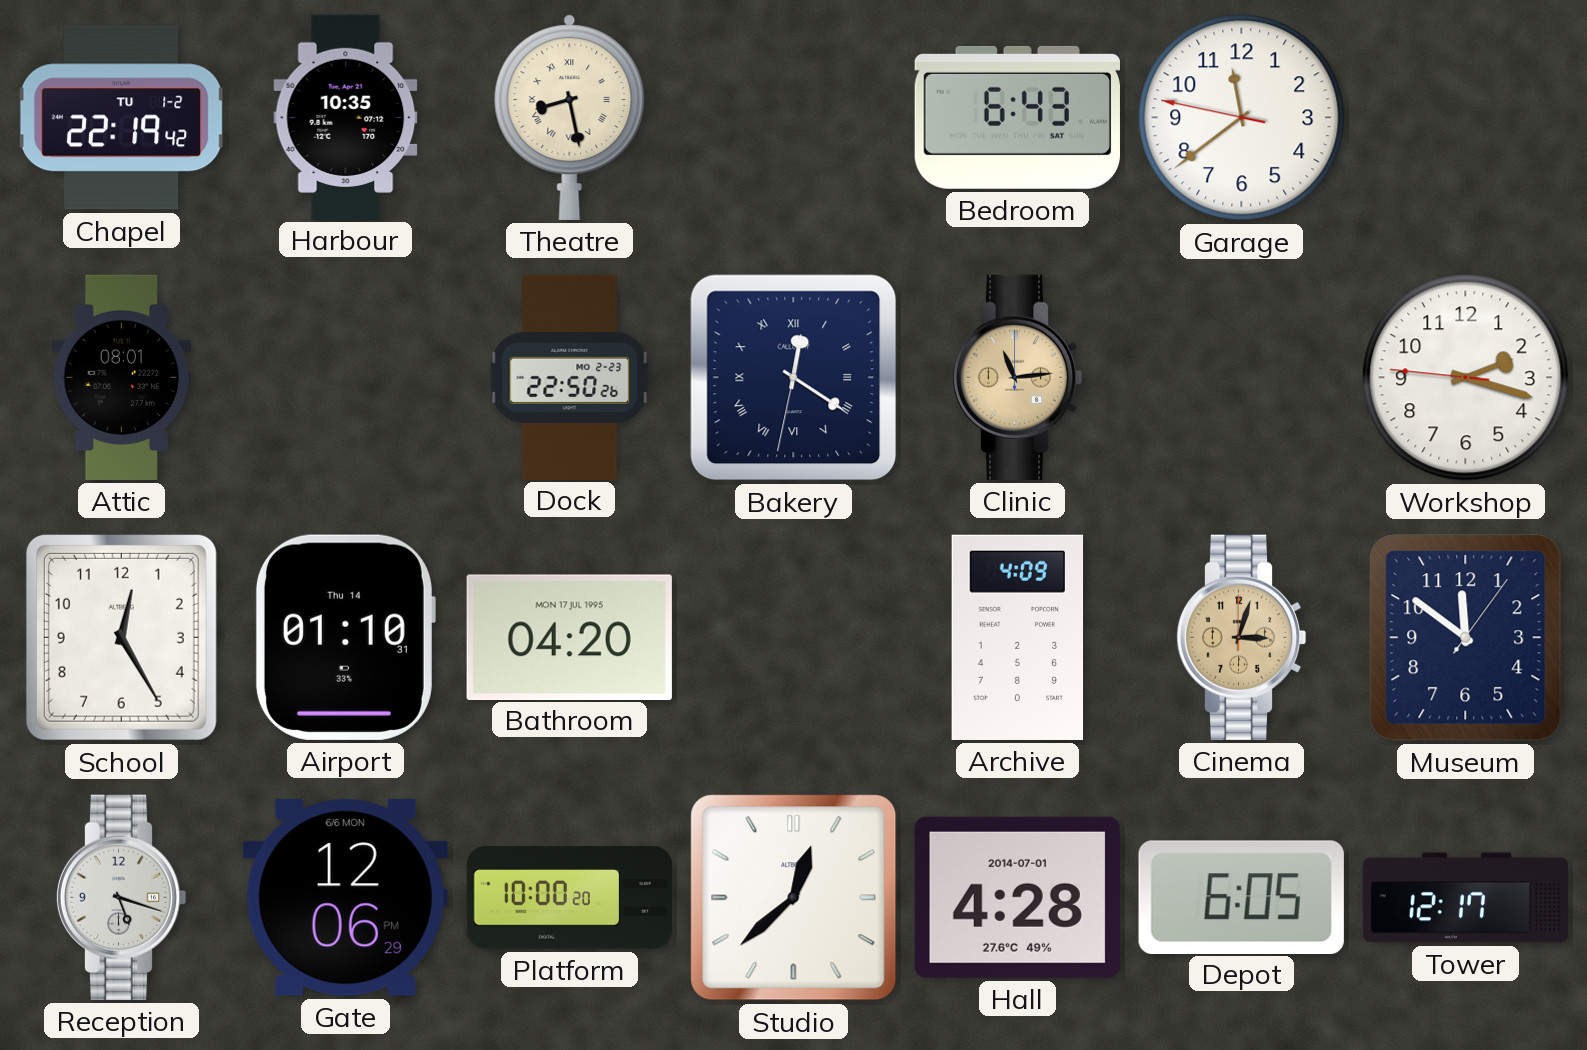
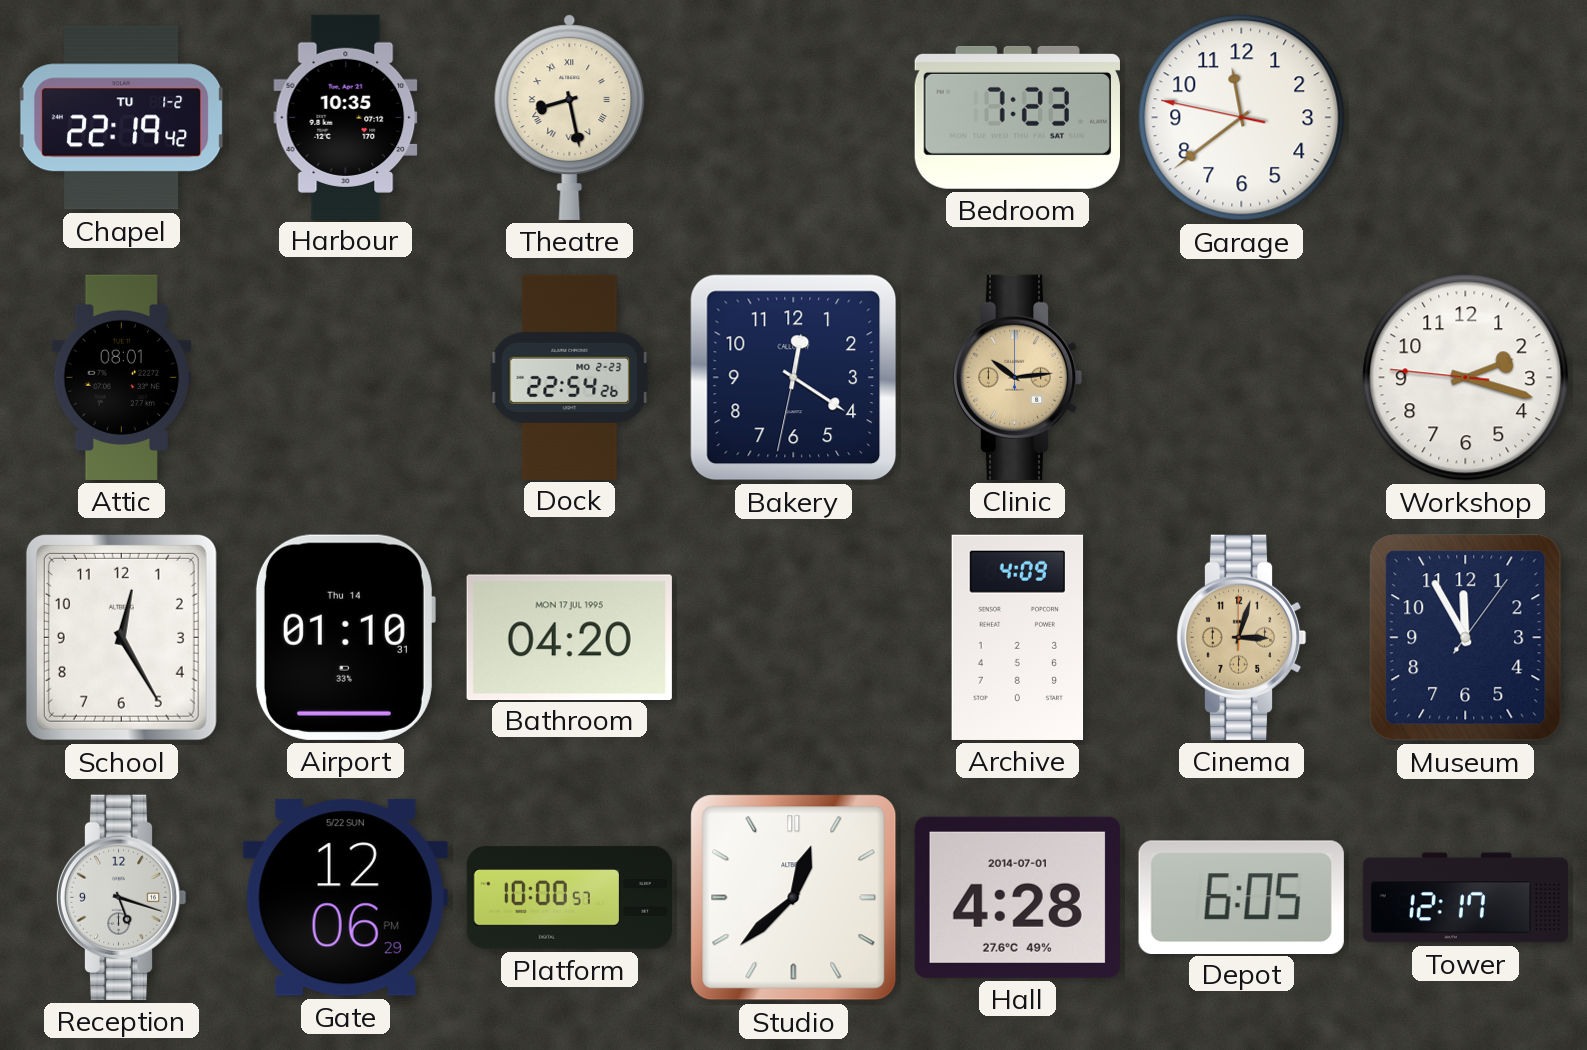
Bedroom: 6:43 -> 7:23 (1017, 117)
Dock: 22:50 -> 22:54 (570, 377)
Bakery numerals: Roman -> Arabic (794, 378)
Clinic: 11:14 -> 10:14 (1017, 377)
Museum: 11:51 -> 11:55 (1466, 638)
Gate date: 6/6 MON -> 5/22 SUN (345, 898)
Platform: 10:00:20 -> 10:00:57 (570, 898)
